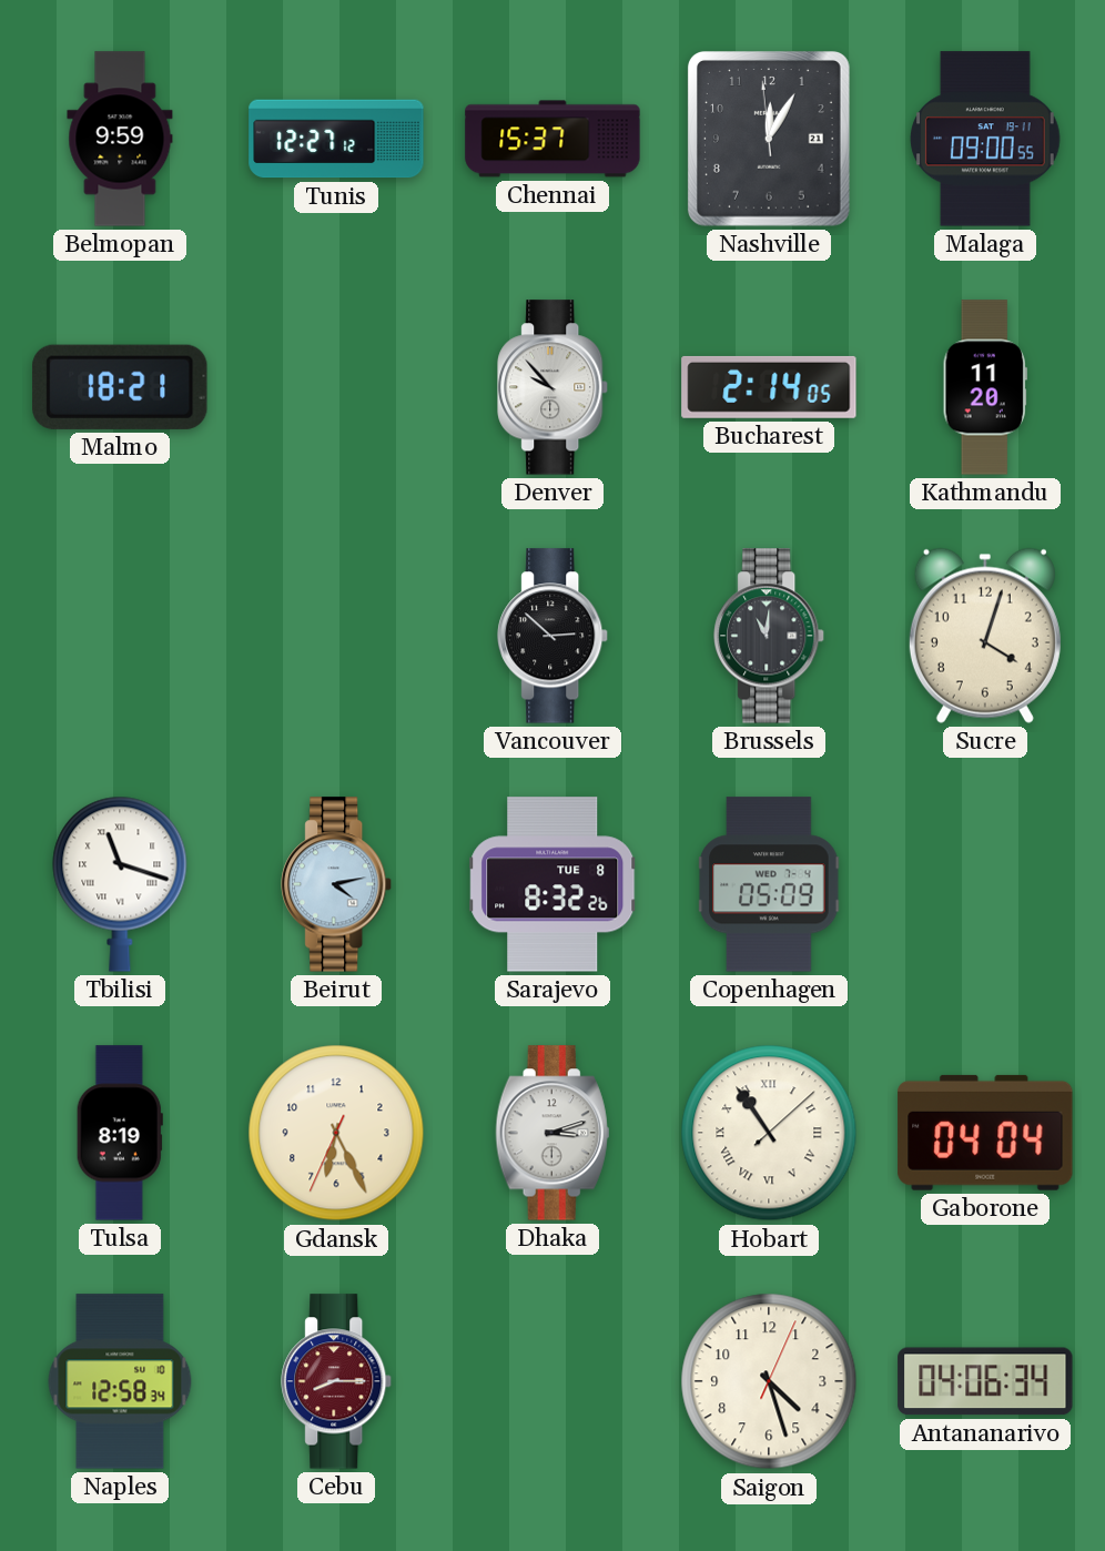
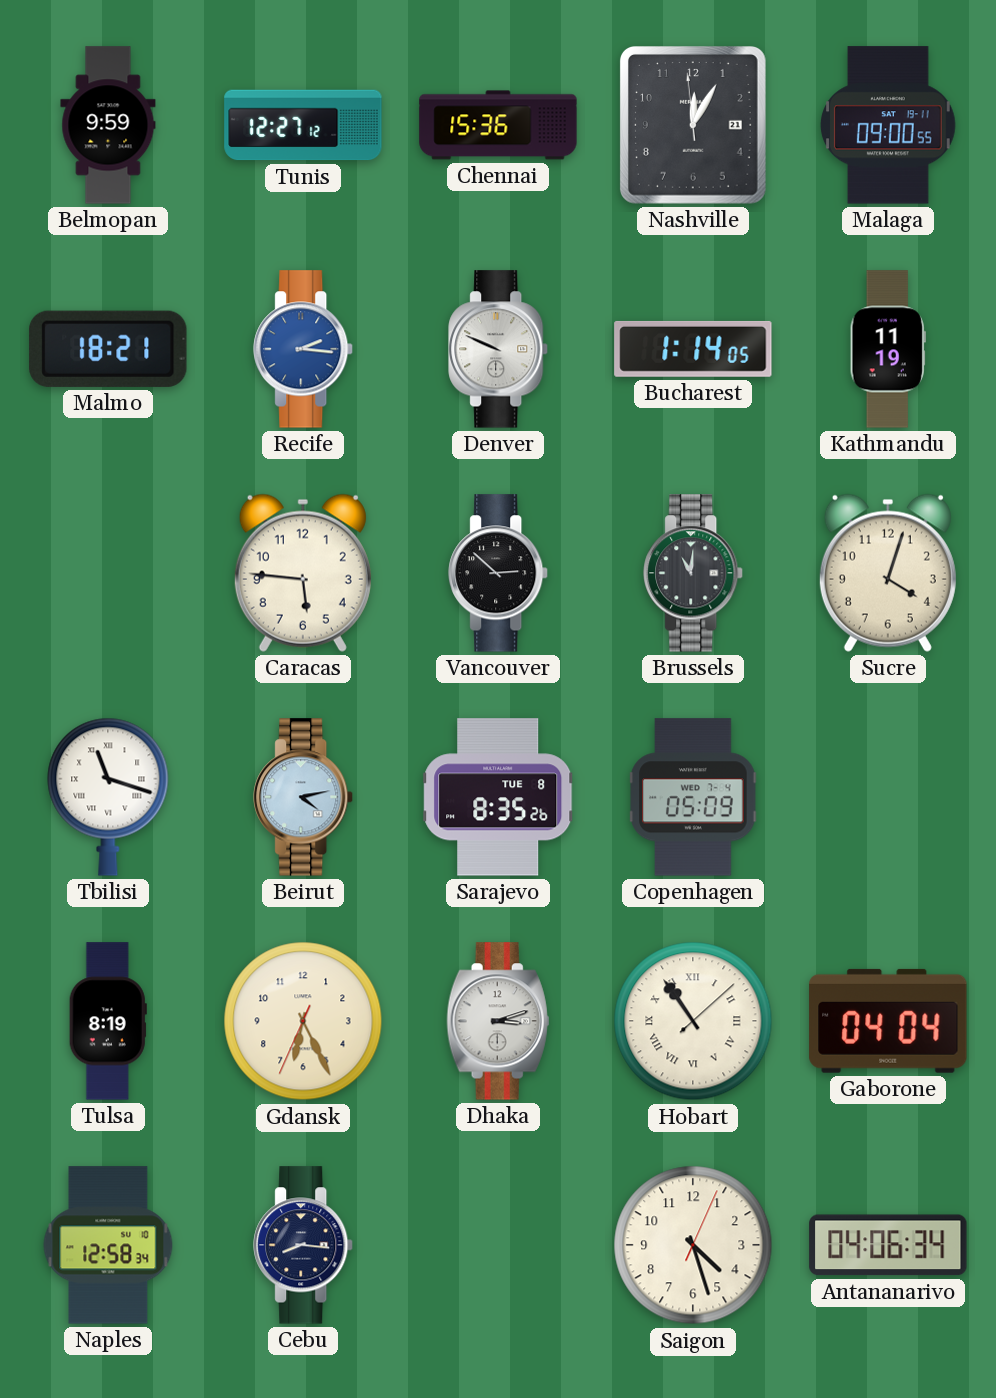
Chennai: 15:37 -> 15:36 (498, 125)
Recife: none -> 2:16 (304, 349)
Denver: 9:53 -> 9:49 (499, 349)
Bucharest: 2:14 -> 1:14 (693, 349)
Kathmandu: 11:20 -> 11:19 (888, 349)
Caracas: none -> 5:46 (303, 573)
Sarajevo: 8:32 -> 8:35 (498, 797)
Cebu: 8:15 -> 8:16 (304, 1245)
Cebu dial: burgundy -> navy (304, 1245)
